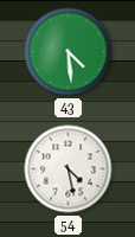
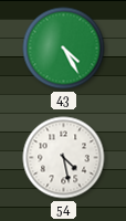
43: 4:29 -> 4:25 (64, 49)
